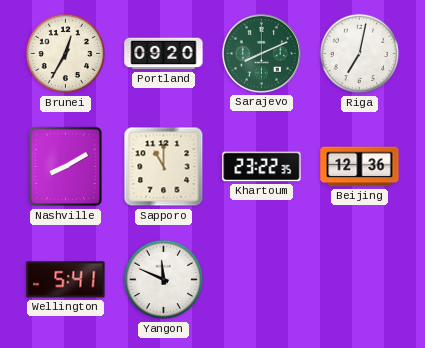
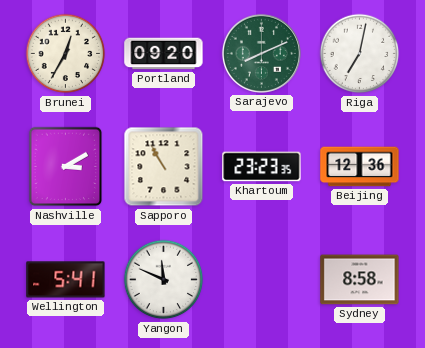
Nashville: 8:10 -> 3:10 (66, 167)
Sapporo: 11:00 -> 10:55 (164, 167)
Khartoum: 23:22 -> 23:23 (262, 167)
Sydney: none -> 8:58 (360, 280)
